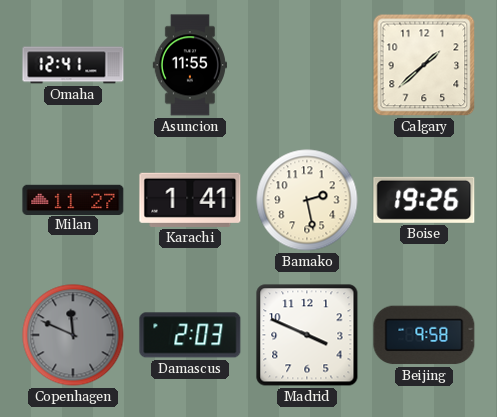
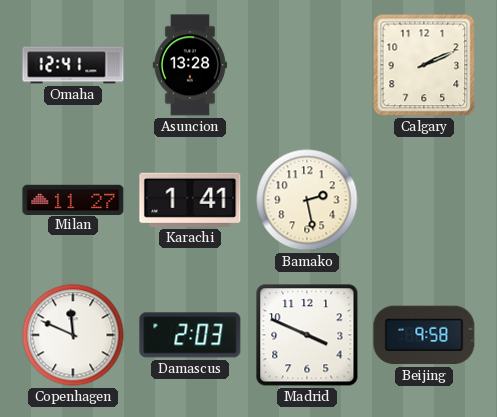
Asuncion: 11:55 -> 13:28 (190, 65)
Calgary: 1:38 -> 2:11 (424, 65)
Boise: 19:26 -> none (424, 200)
Copenhagen dial: grey -> white (73, 335)
